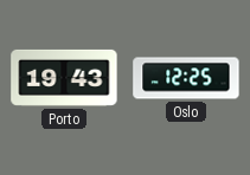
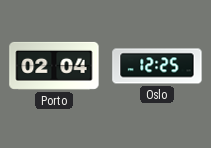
Porto: 19:43 -> 02:04 (54, 66)
